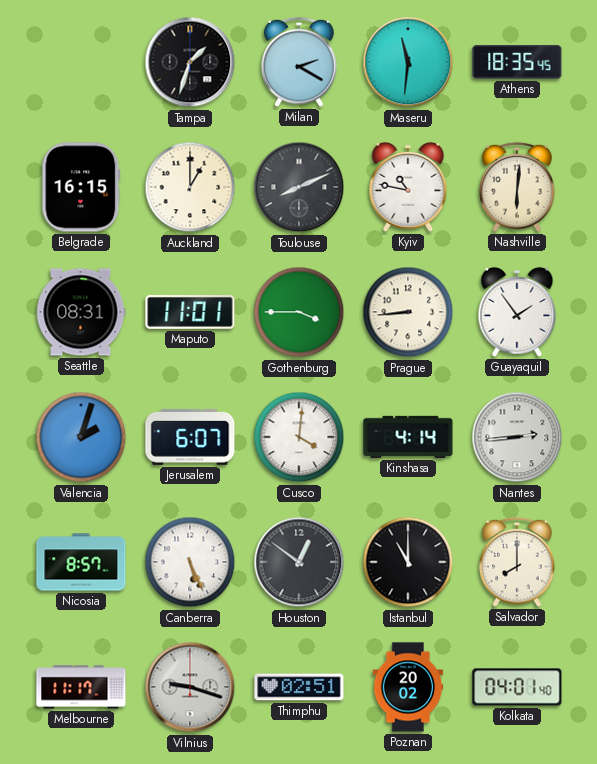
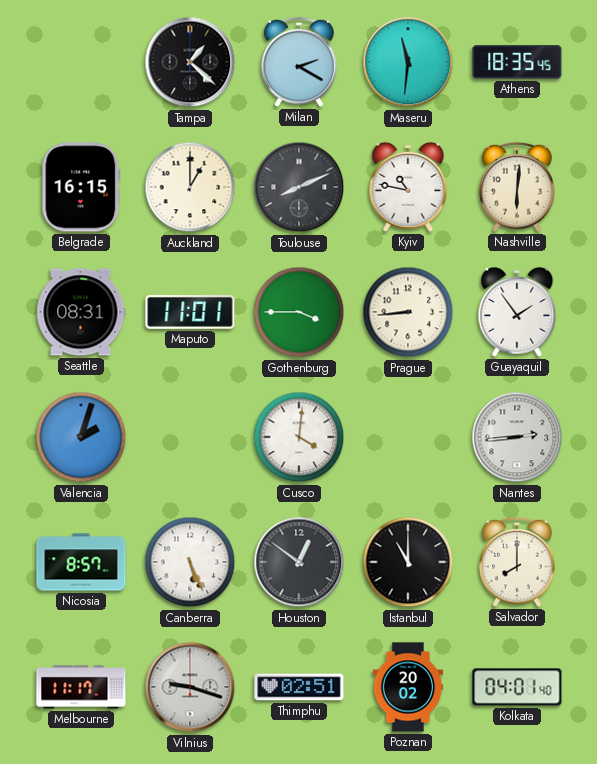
Tampa: 1:33 -> 1:22 (190, 62)
Jerusalem: 6:07 -> none (190, 437)
Kinshasa: 4:14 -> none (408, 437)
